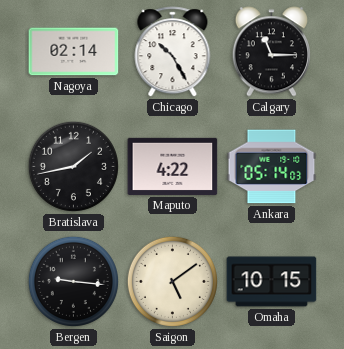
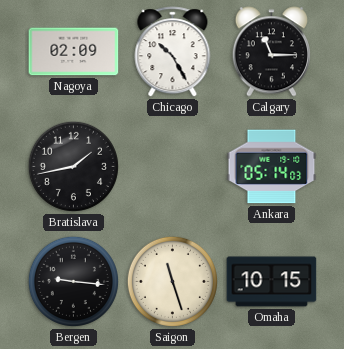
Nagoya: 02:14 -> 02:09 (74, 52)
Maputo: 4:22 -> none (173, 166)
Saigon: 5:09 -> 11:27 (172, 281)
